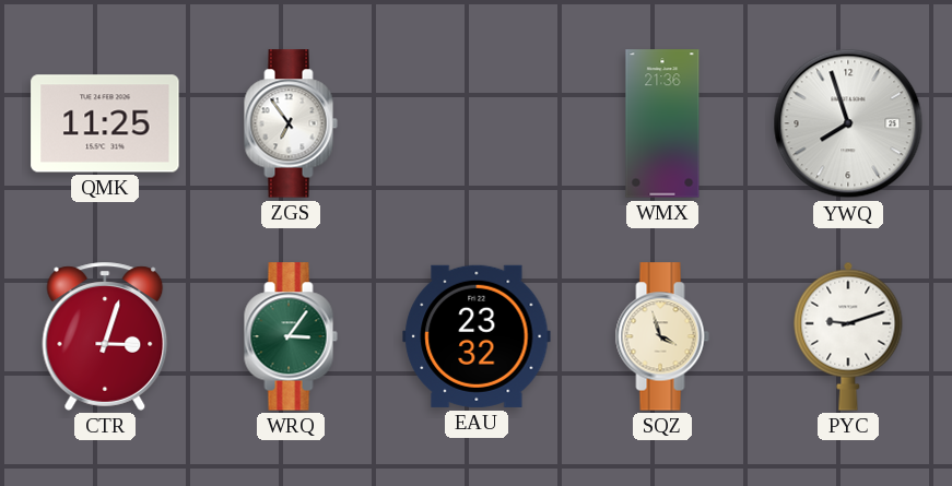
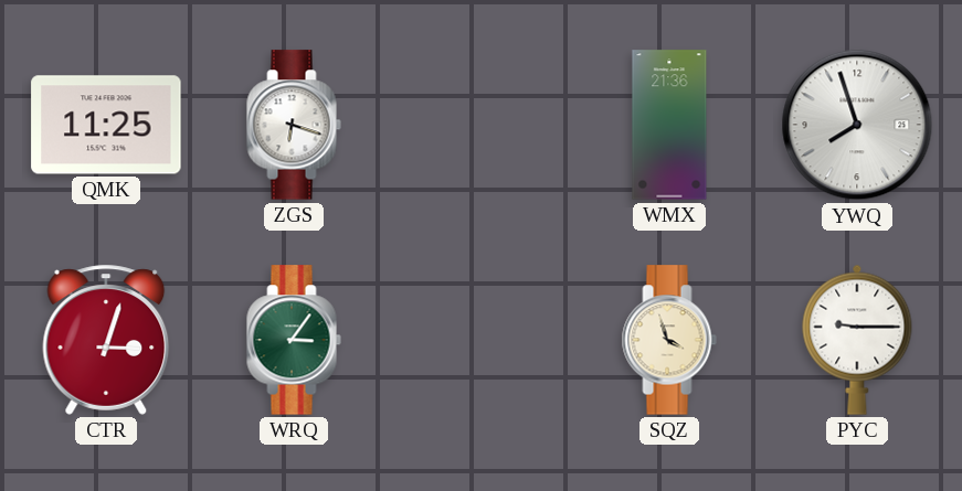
ZGS: 6:54 -> 6:18 (294, 125)
EAU: 23:32 -> none (477, 336)
PYC: 9:12 -> 9:15 (857, 340)
